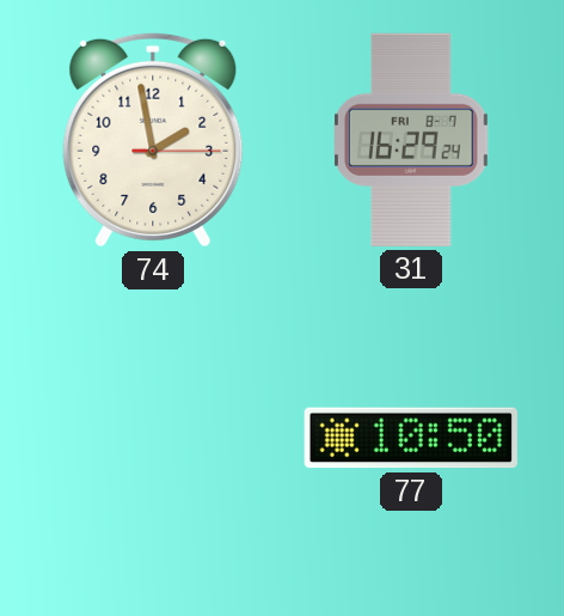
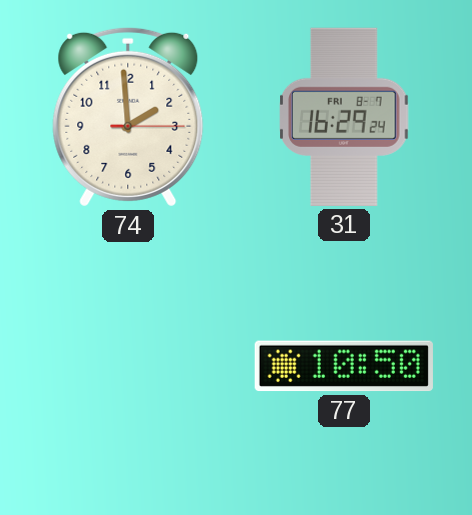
74: 1:58 -> 1:59 (128, 117)
